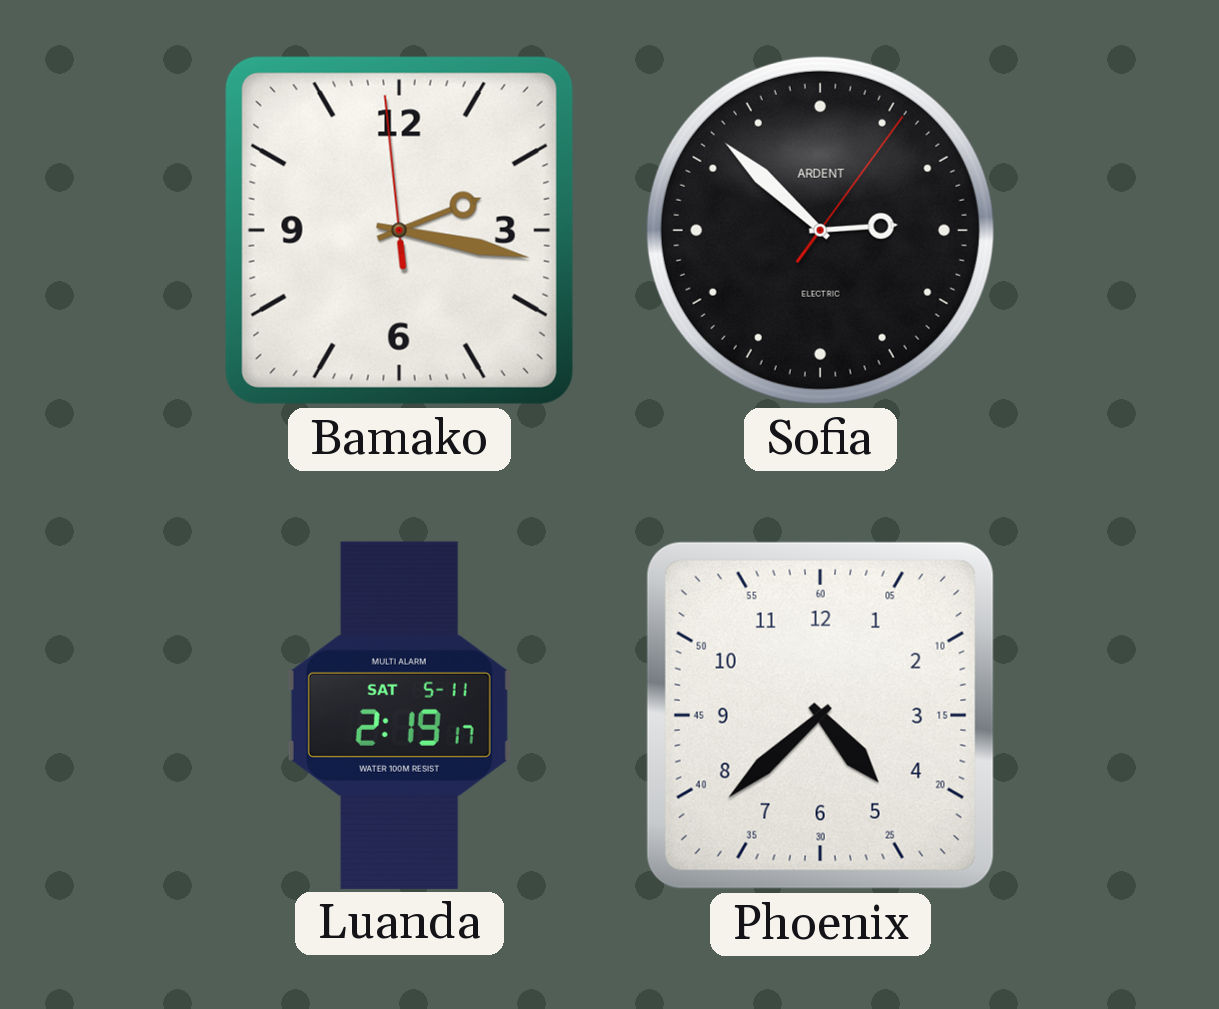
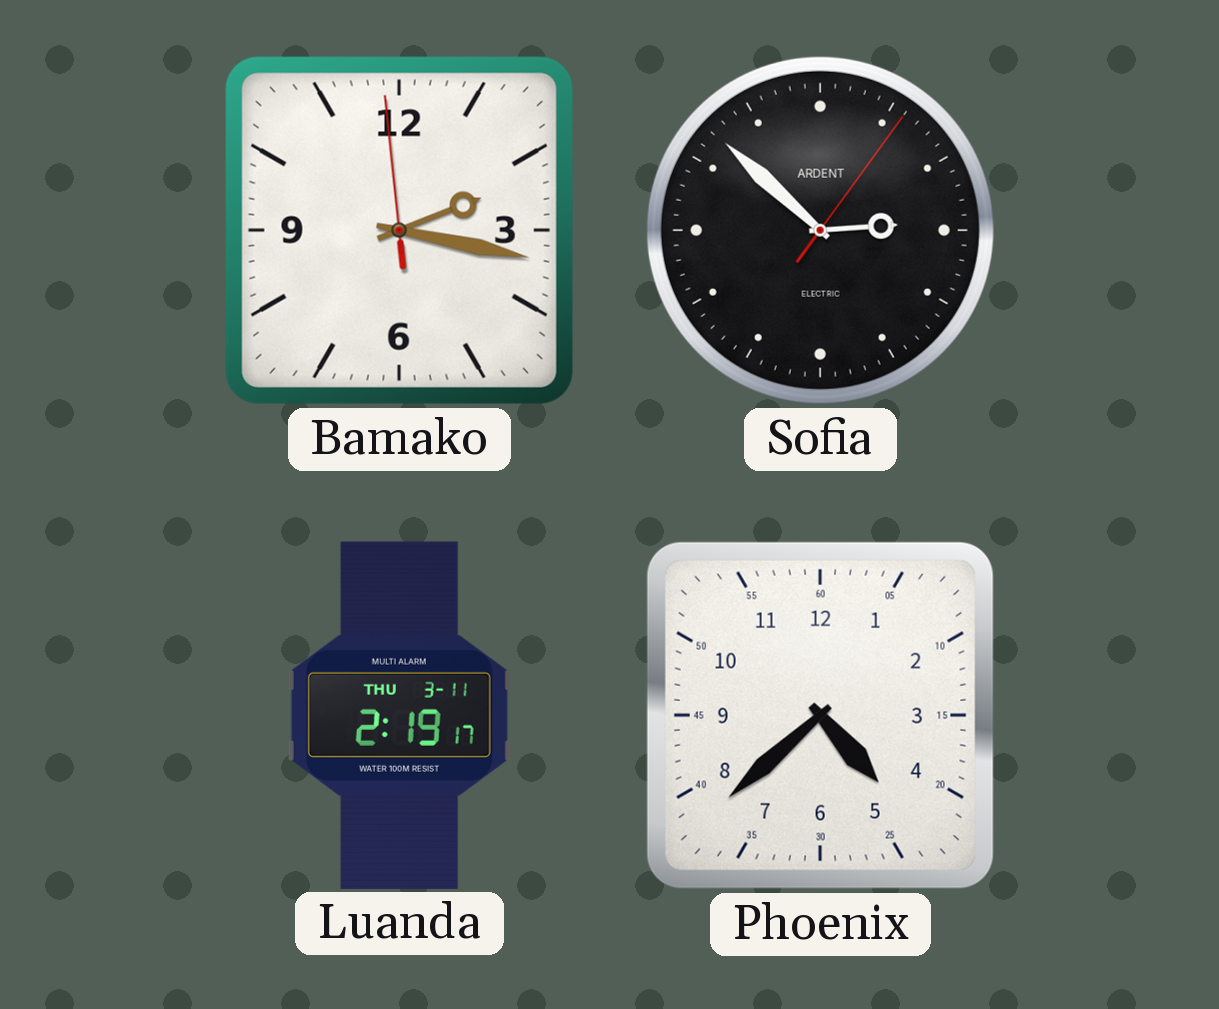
Luanda date: SAT 5-11 -> THU 3-11 (399, 715)
